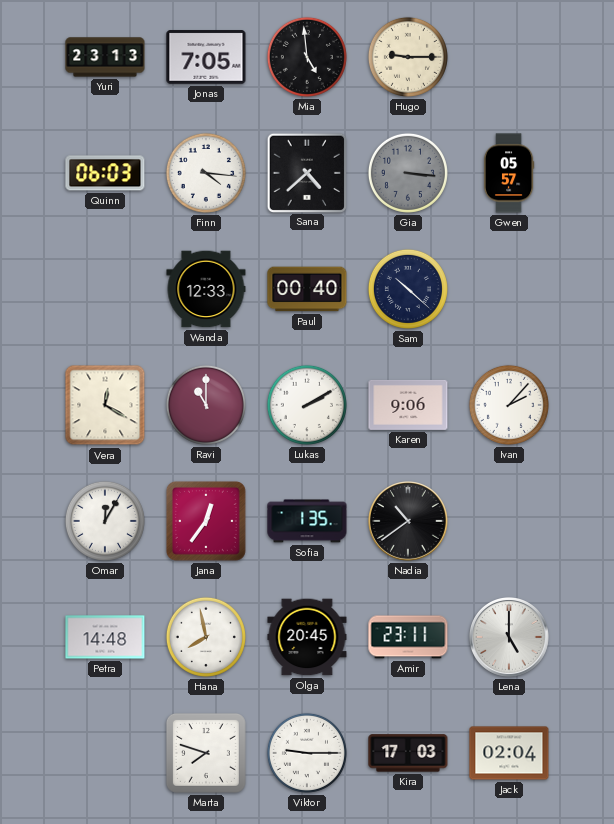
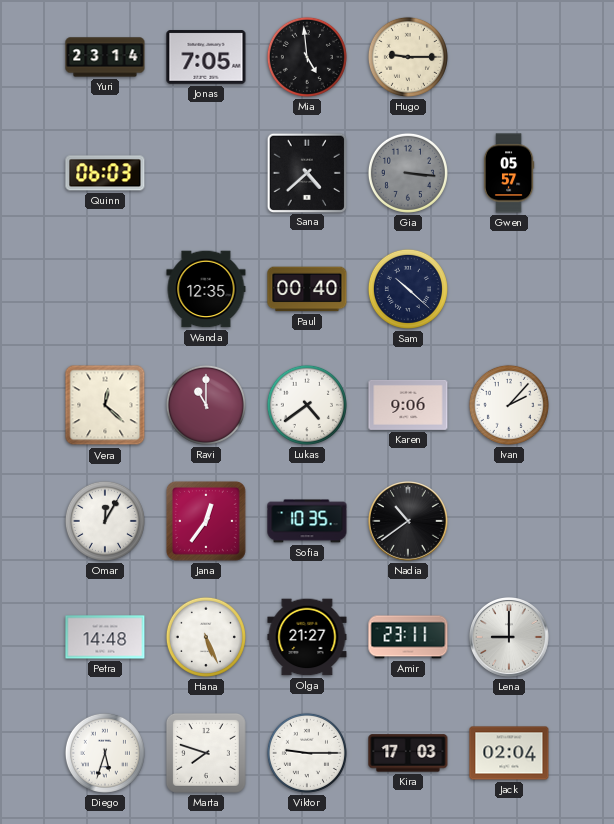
Yuri: 23:13 -> 23:14 (105, 57)
Finn: 4:16 -> none (206, 173)
Wanda: 12:33 -> 12:35 (206, 289)
Vera: 12:20 -> 12:22 (105, 405)
Lukas: 2:10 -> 4:39 (307, 405)
Sofia: 1:35 -> 10:35 (307, 521)
Hana: 7:58 -> 5:26 (206, 637)
Olga: 20:45 -> 21:27 (307, 637)
Lena: 5:00 -> 9:00 (510, 638)
Diego: none -> 5:33 (105, 753)
